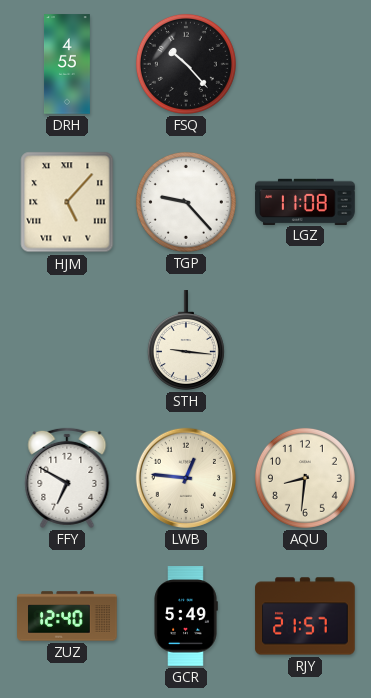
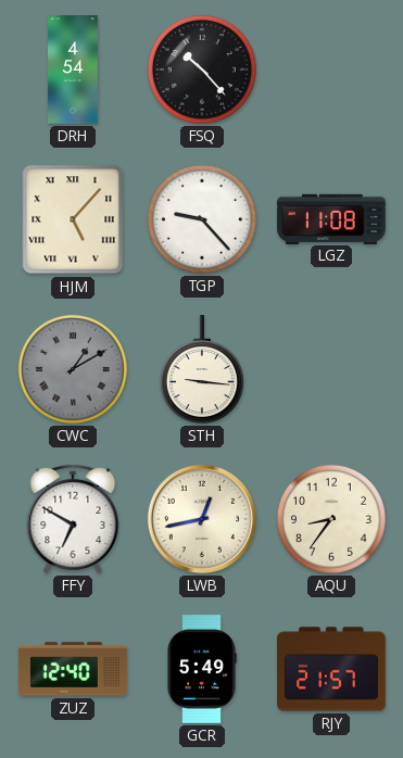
DRH: 4:55 -> 4:54 (73, 70)
CWC: none -> 1:10 (73, 369)
LWB: 12:46 -> 12:43 (202, 519)
AQU: 8:31 -> 8:36 (331, 519)
